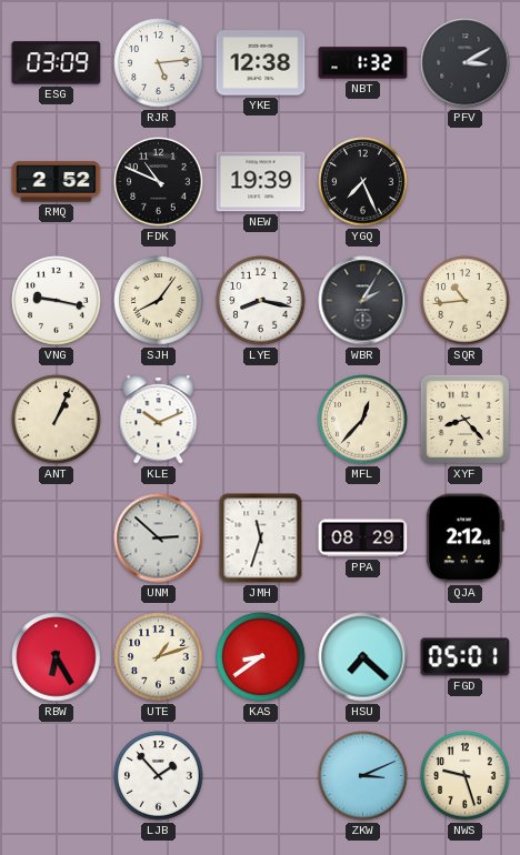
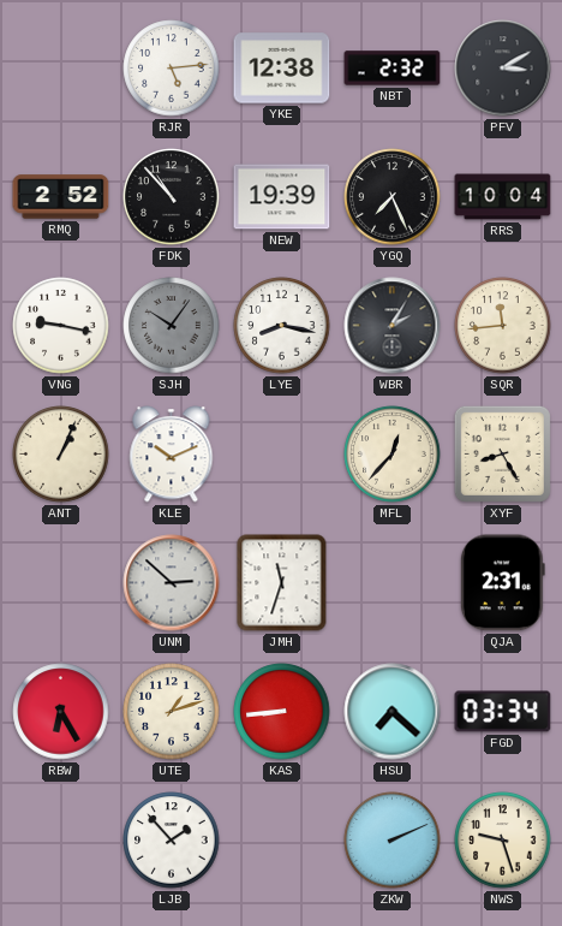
ESG: 03:09 -> none (57, 63)
NBT: 1:32 -> 2:32 (393, 69)
FDK: 10:49 -> 10:53 (172, 197)
RRS: none -> 10:04 (503, 197)
SJH: 8:06 -> 10:06 (172, 326)
SJH dial: cream -> grey (172, 326)
SQR: 10:44 -> 11:44 (503, 326)
XYF: 8:23 -> 8:25 (502, 453)
PPA: 08:29 -> none (363, 539)
QJA: 2:12 -> 2:31 (502, 583)
KAS: 8:39 -> 8:44 (282, 712)
FGD: 05:01 -> 03:34 (503, 712)
ZKW: 3:11 -> 2:11 (393, 841)
